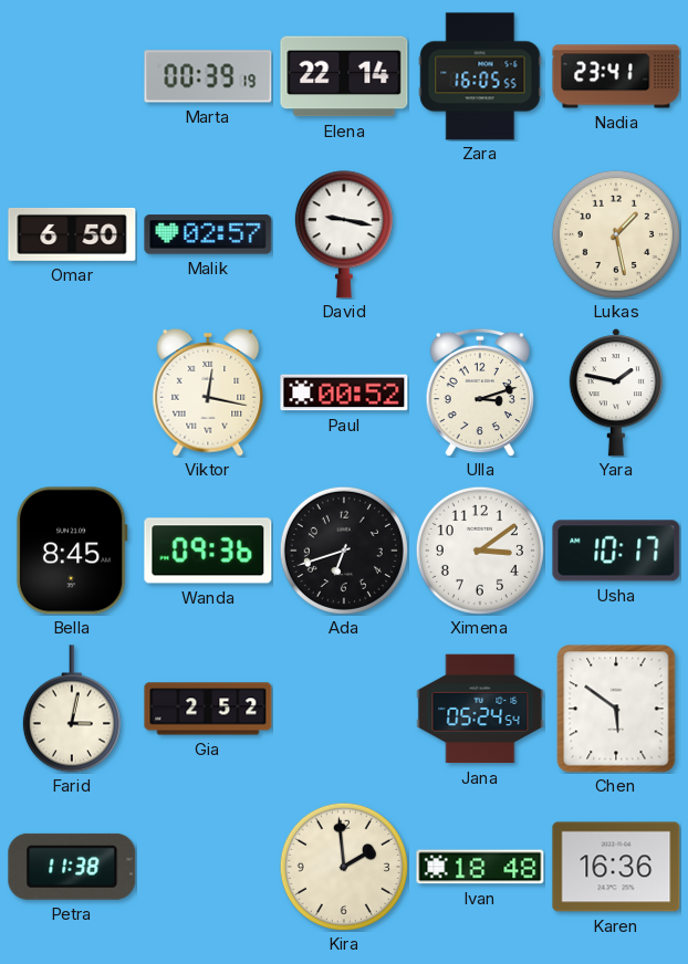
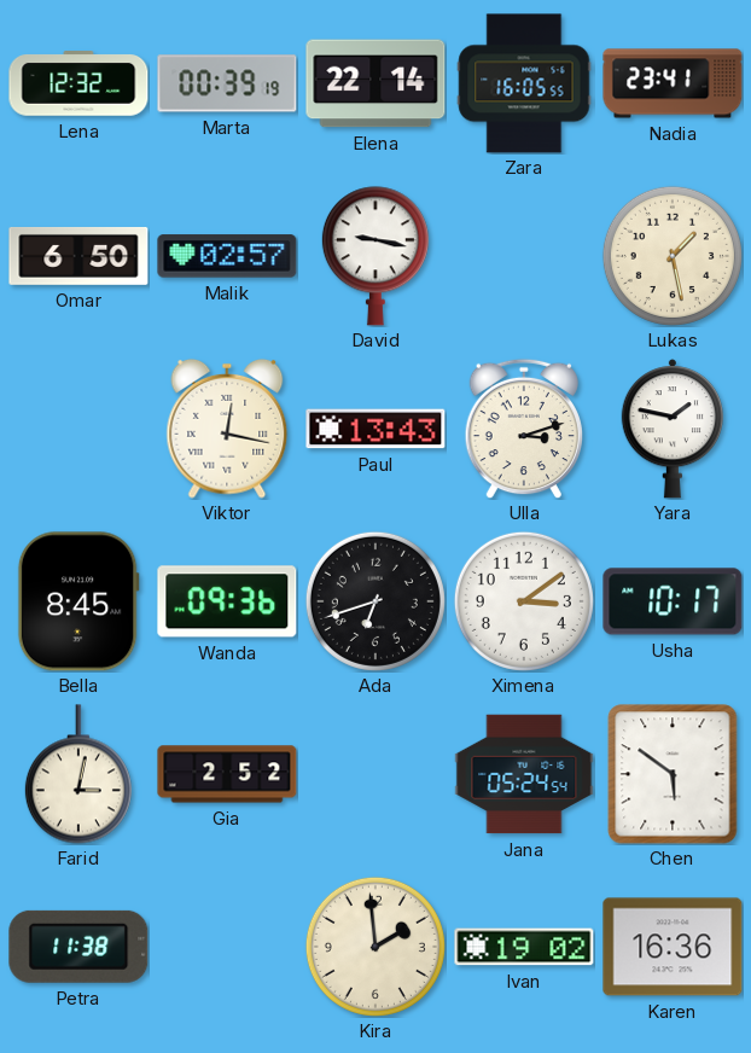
Lena: none -> 12:32 (78, 83)
Paul: 00:52 -> 13:43 (375, 429)
Ivan: 18:48 -> 19:02 (524, 947)
